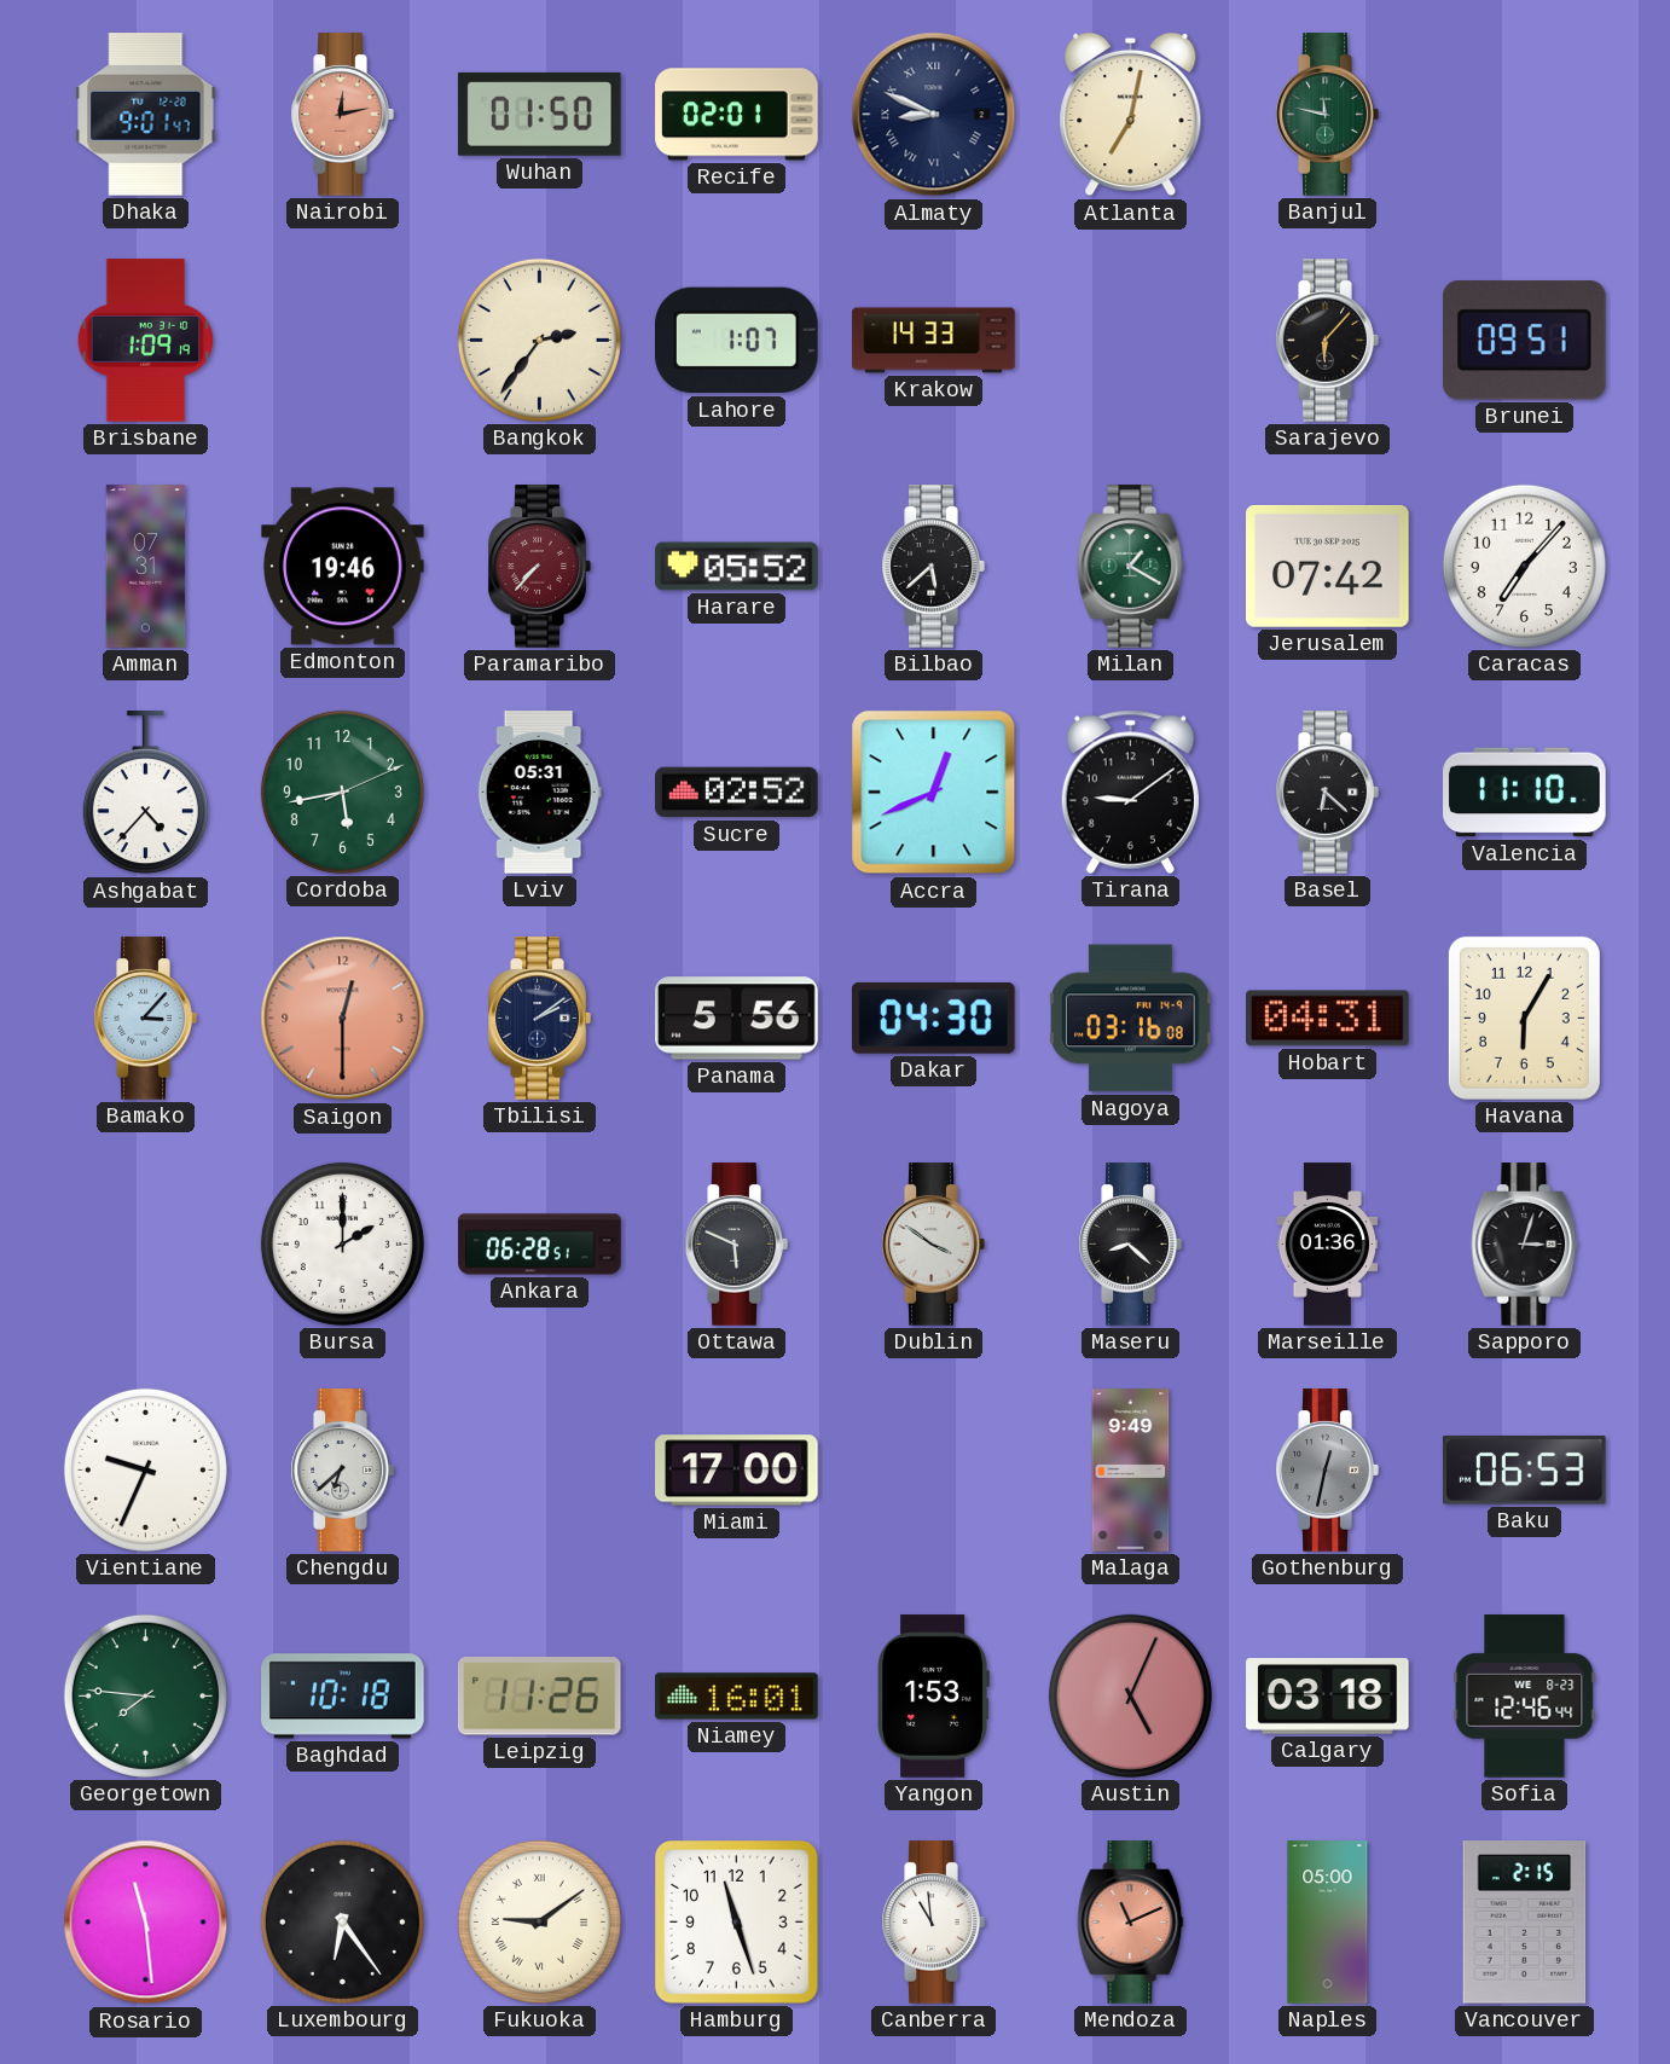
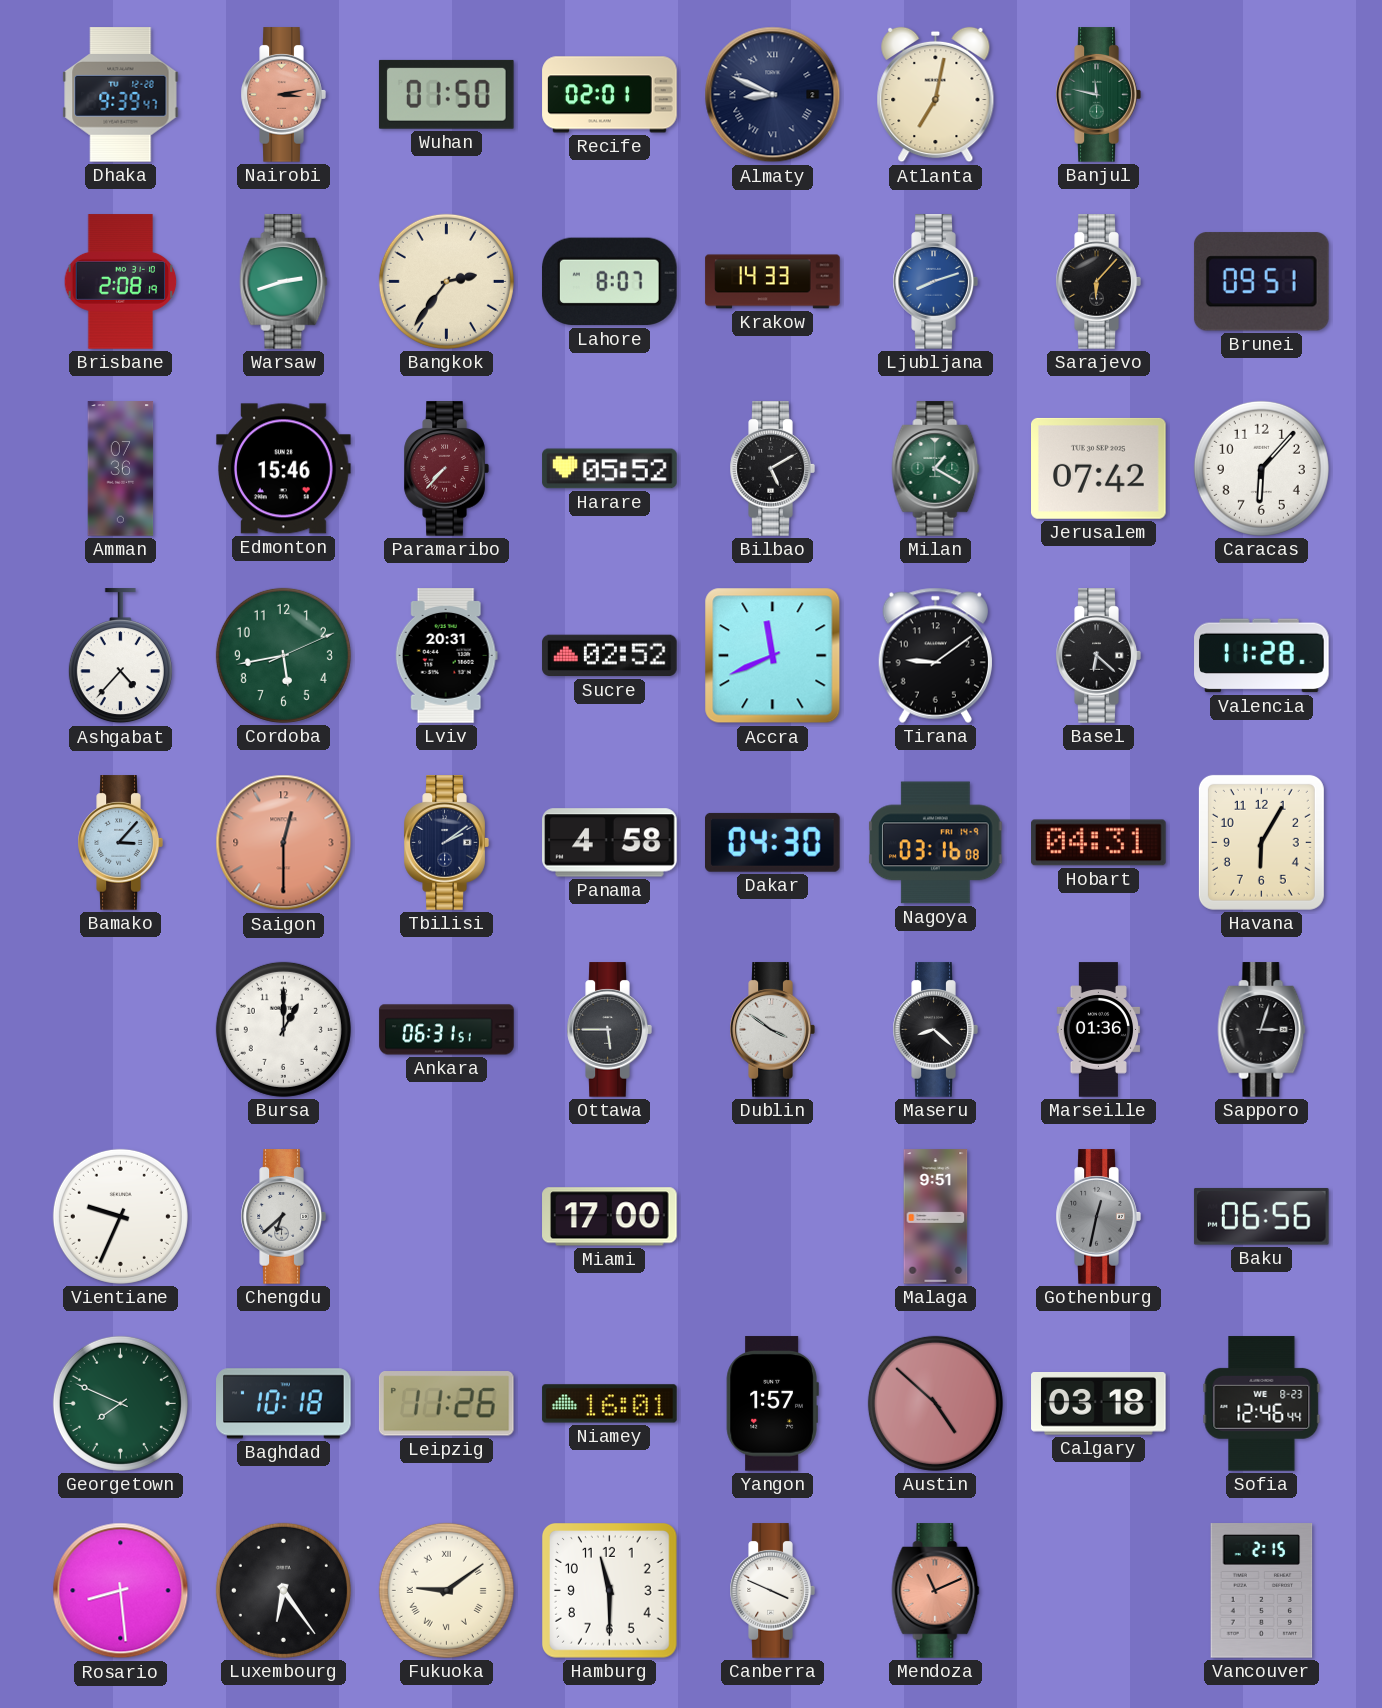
Dhaka: 9:01 -> 9:39 (121, 95)
Nairobi: 12:13 -> 3:13 (283, 95)
Brisbane: 1:09 -> 2:08 (121, 282)
Warsaw: none -> 2:42 (284, 282)
Lahore: 1:07 -> 8:07 (610, 282)
Ljubljana: none -> 8:12 (935, 282)
Amman: 07:31 -> 07:36 (121, 469)
Edmonton: 19:46 -> 15:46 (284, 469)
Bilbao: 5:38 -> 5:10 (772, 469)
Caracas: 7:07 -> 6:07 (1261, 468)
Lviv: 05:31 -> 20:31 (446, 656)
Accra: 12:41 -> 11:41 (773, 656)
Valencia: 11:10 -> 11:28 (1262, 656)
Panama: 5:56 -> 4:58 (610, 843)
Bursa: 2:00 -> 1:00 (283, 1029)
Ankara: 06:28 -> 06:31 (447, 1030)
Ottawa: 5:49 -> 5:45 (609, 1030)
Malaga: 9:49 -> 9:51 (936, 1217)
Baku: 06:53 -> 06:56 (1261, 1216)
Georgetown: 7:46 -> 7:49 (120, 1403)
Yangon: 1:53 -> 1:57 (772, 1404)
Austin: 5:04 -> 4:52 (935, 1403)
Rosario: 11:29 -> 8:29 (121, 1591)
Hamburg: 11:27 -> 11:30 (610, 1591)
Canberra: 10:59 -> 3:49 (772, 1591)
Naples: 05:00 -> none (1328, 1923)
